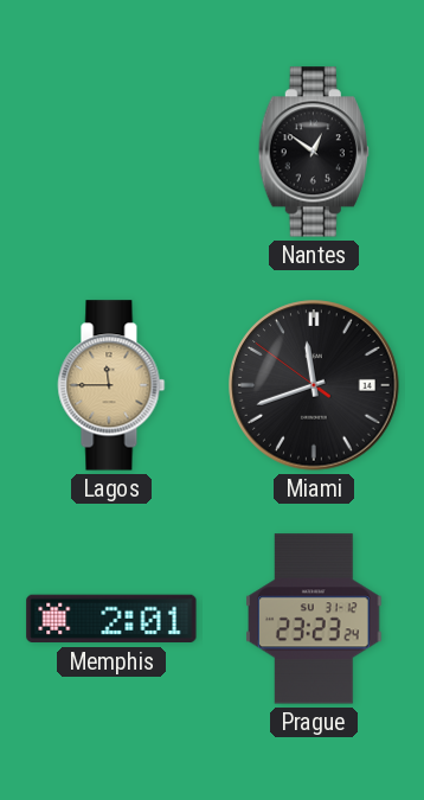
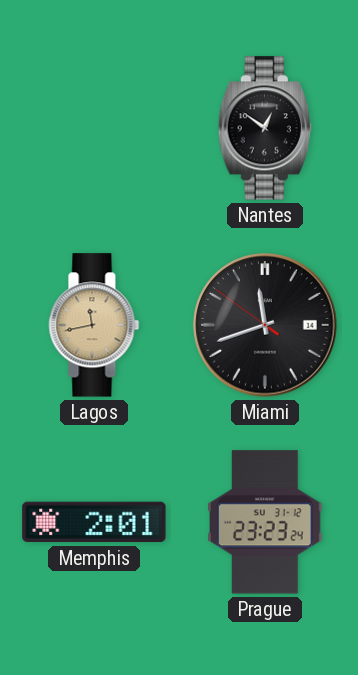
Lagos: 11:45 -> 11:43 (94, 325)
